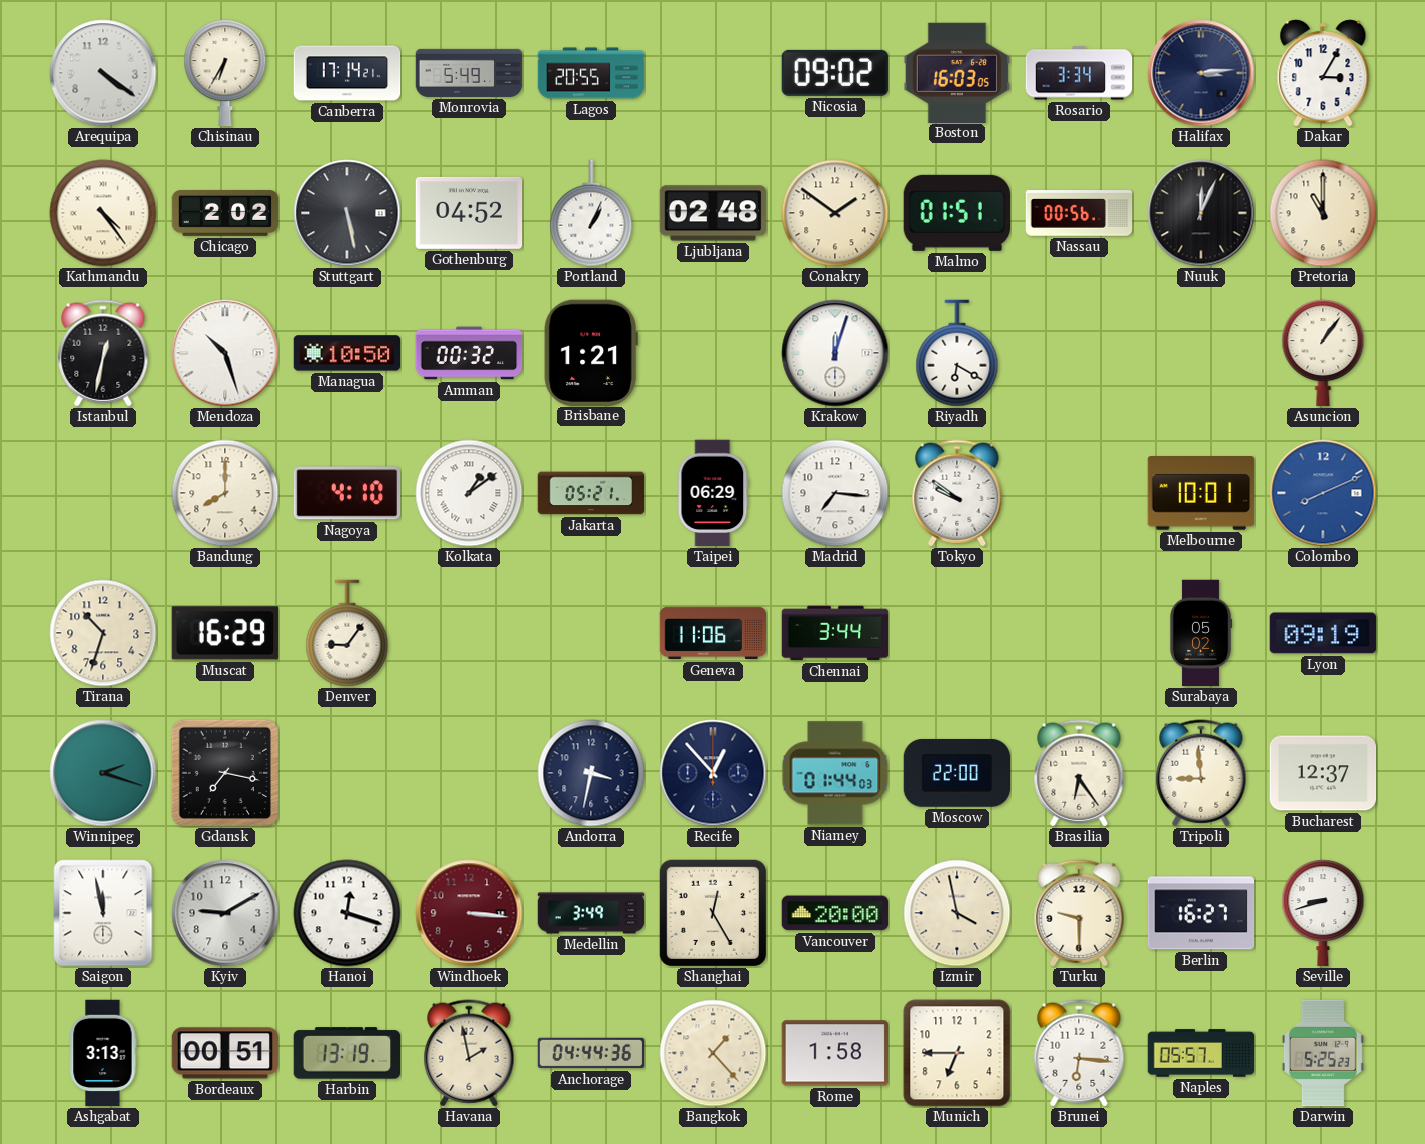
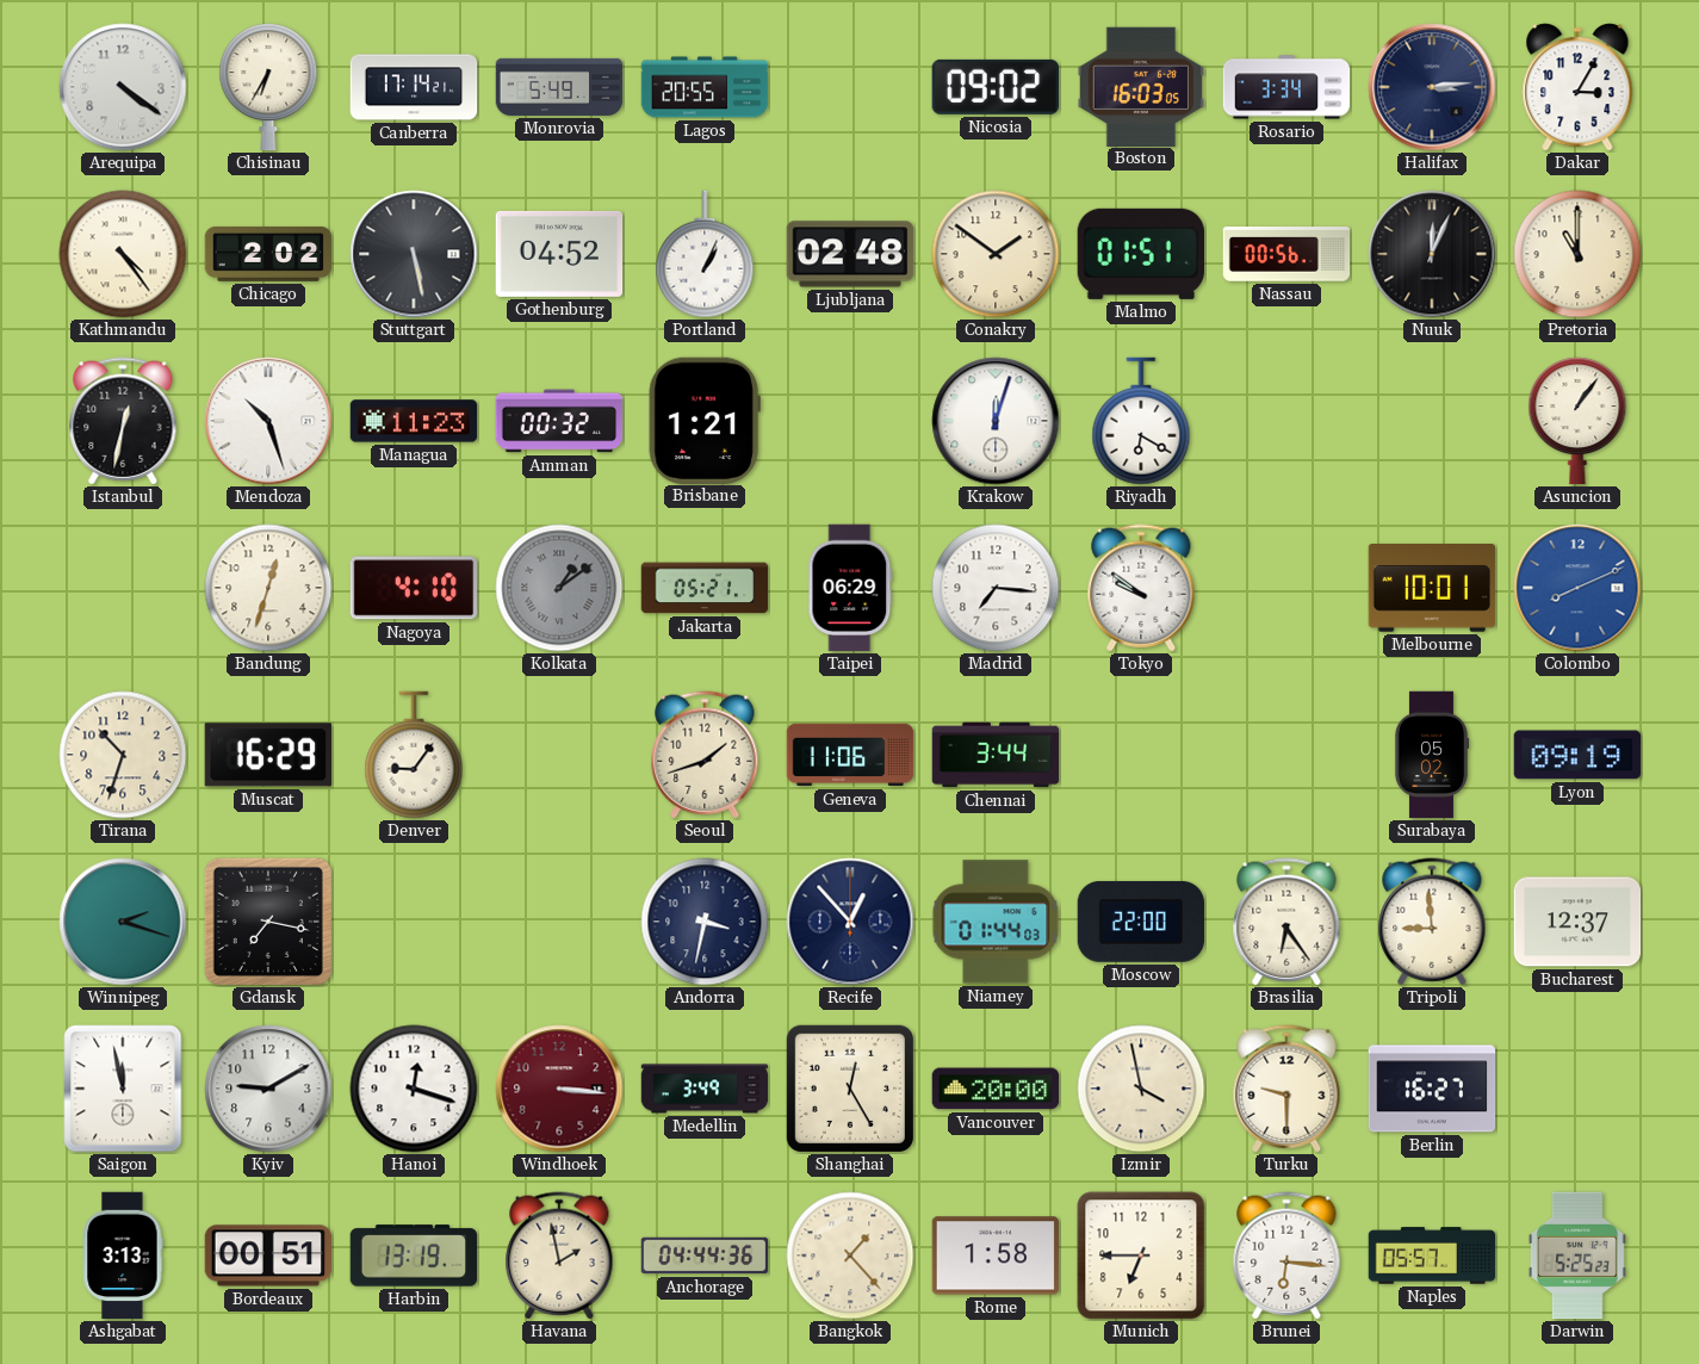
Managua: 10:50 -> 11:23 (414, 421)
Bandung: 8:00 -> 12:33 (268, 588)
Kolkata dial: white -> grey (559, 588)
Seoul: none -> 1:42 (705, 755)
Seville: 8:42 -> none (1323, 913)
